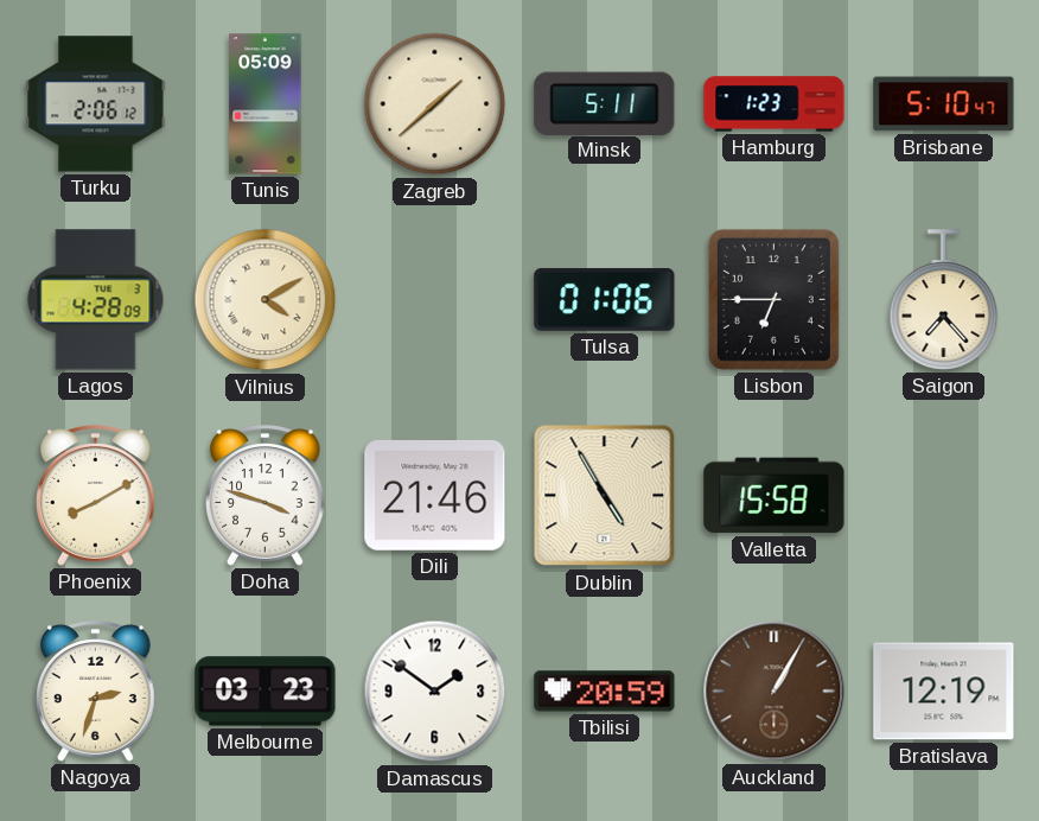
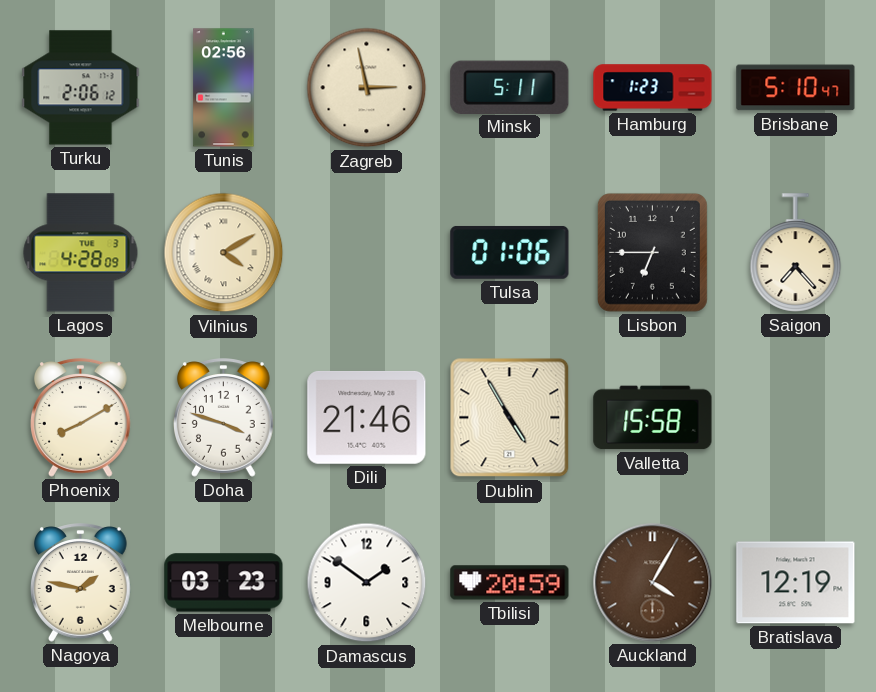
Tunis: 05:09 -> 02:56 (224, 88)
Zagreb: 1:38 -> 2:58 (367, 88)
Nagoya: 2:33 -> 1:47 (81, 583)
Auckland: 1:05 -> 4:05 (653, 583)
